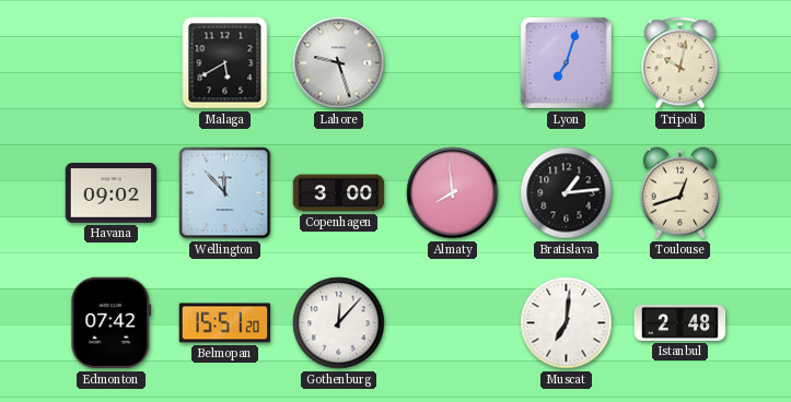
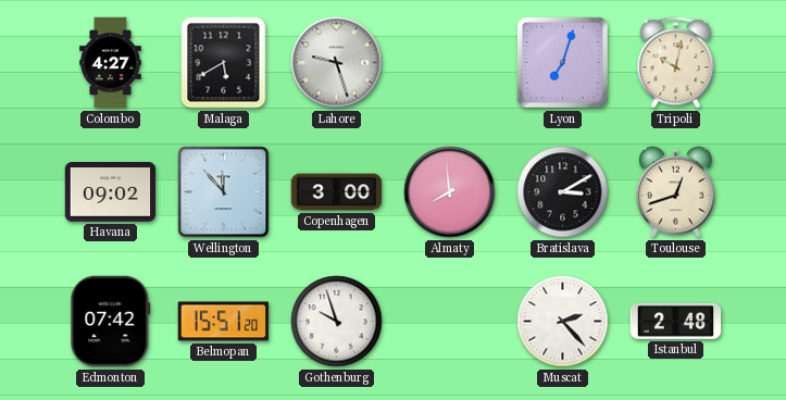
Colombo: none -> 4:27 (111, 63)
Bratislava: 1:14 -> 3:10 (563, 192)
Gothenburg: 12:07 -> 9:57 (337, 322)
Muscat: 7:01 -> 2:23 (563, 322)
